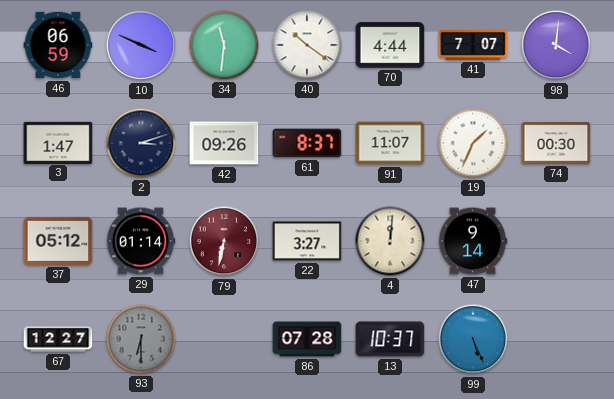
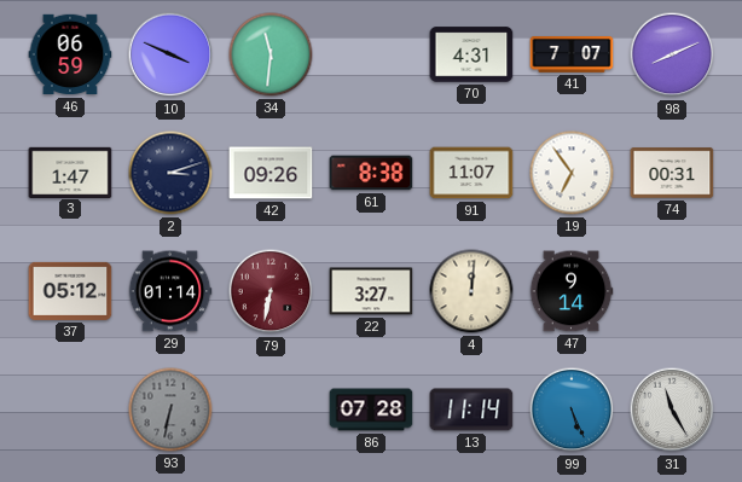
40: 10:21 -> none (307, 45)
70: 4:44 -> 4:31 (471, 54)
98: 4:01 -> 8:11 (672, 54)
61: 8:37 -> 8:38 (371, 173)
19: 1:34 -> 6:54 (572, 173)
74: 00:30 -> 00:31 (672, 173)
67: 12:27 -> none (58, 339)
93: 6:30 -> 6:32 (170, 410)
13: 10:37 -> 11:14 (471, 410)
31: none -> 11:25 (672, 410)
